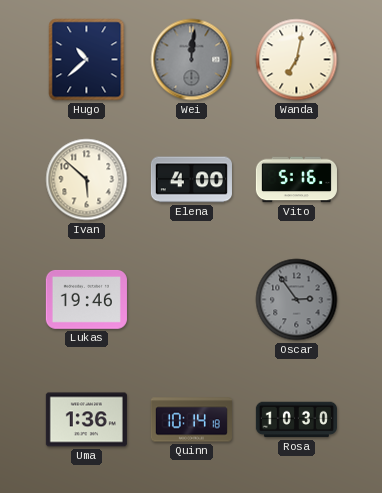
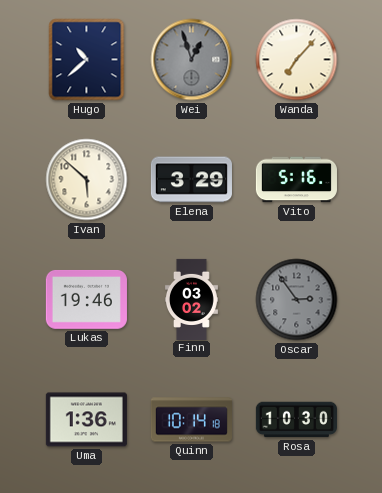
Wei: 12:01 -> 12:57 (192, 60)
Wanda: 7:02 -> 7:07 (297, 60)
Elena: 4:00 -> 3:29 (191, 180)
Finn: none -> 03:02 (192, 299)
